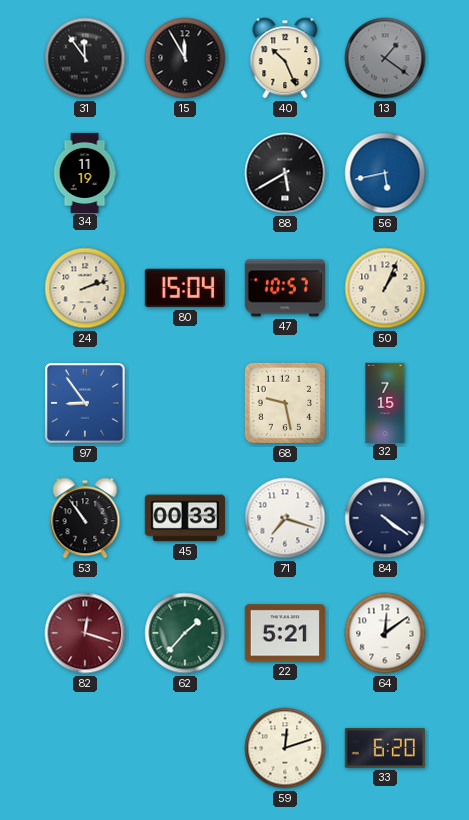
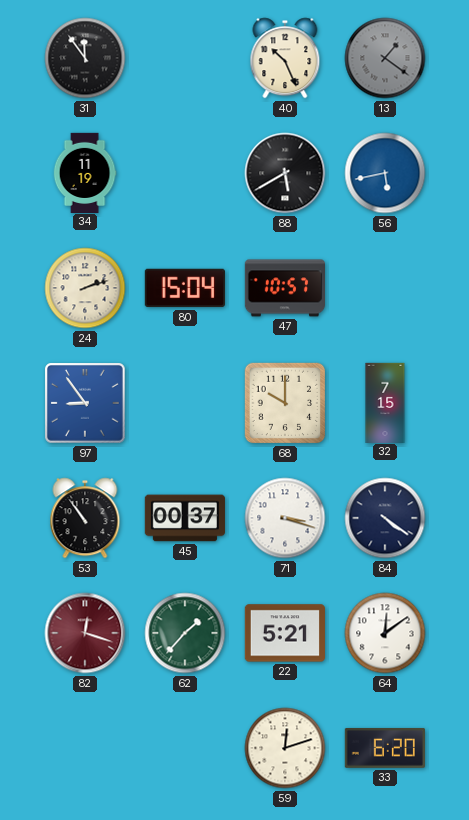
15: 11:55 -> none (185, 58)
50: 1:04 -> none (385, 288)
68: 9:28 -> 10:00 (285, 403)
45: 00:33 -> 00:37 (185, 518)
71: 7:18 -> 3:18 (285, 518)
